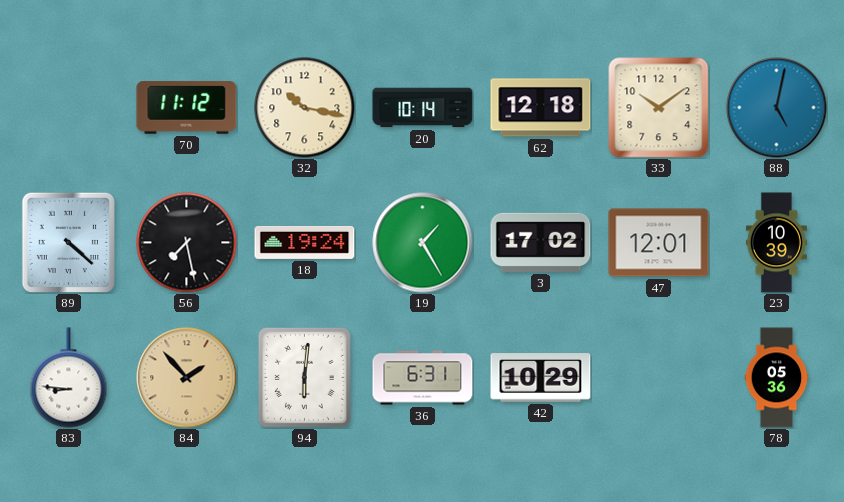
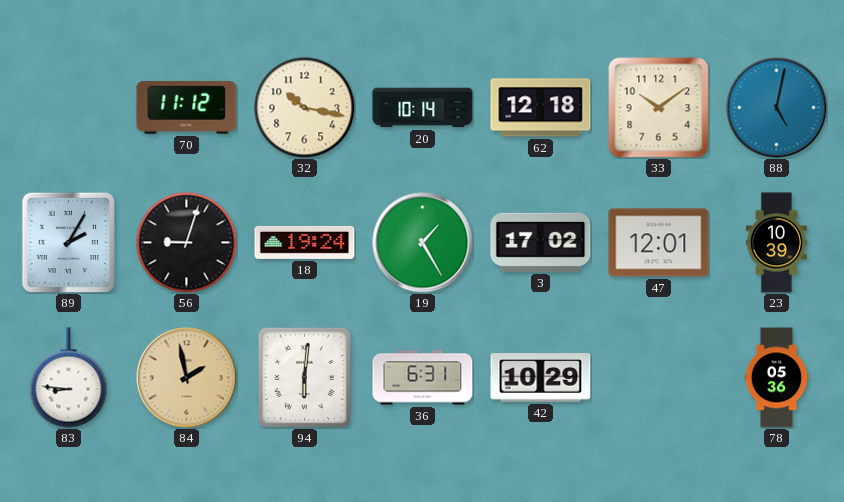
89: 4:22 -> 2:05 (68, 242)
56: 7:28 -> 9:03 (187, 243)
84: 1:53 -> 1:58 (187, 378)
